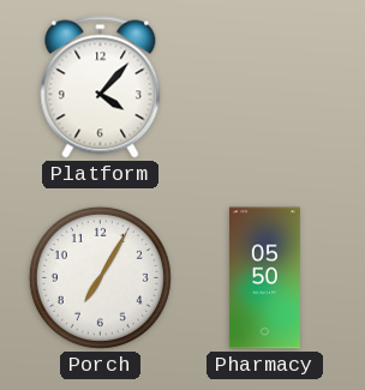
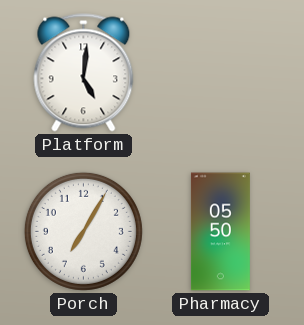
Platform: 4:07 -> 5:01 (84, 73)
